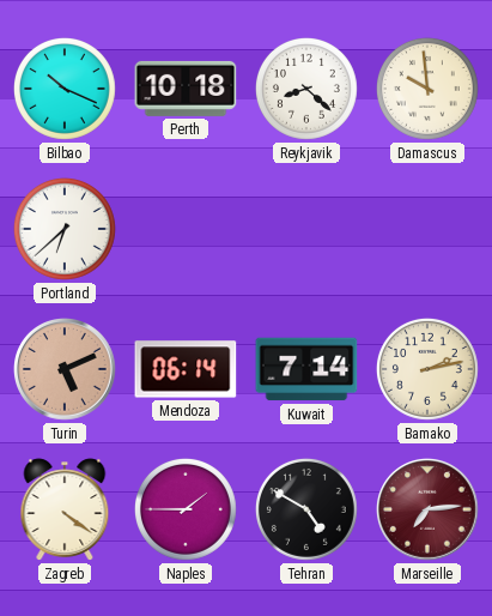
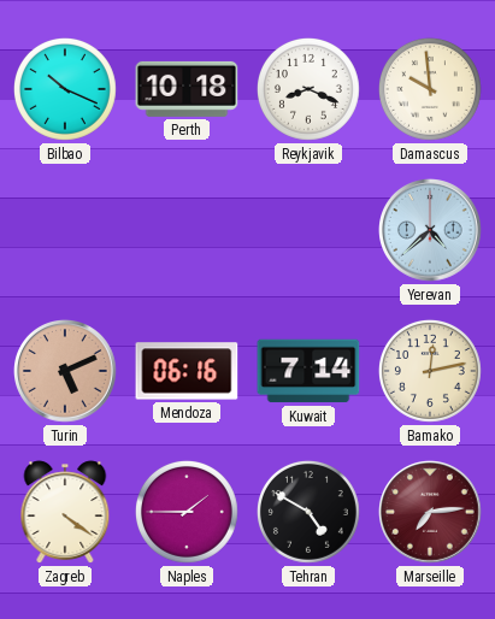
Reykjavik: 8:22 -> 8:19 (308, 89)
Portland: 6:38 -> none (65, 229)
Yerevan: none -> 4:38 (431, 231)
Mendoza: 06:14 -> 06:16 (187, 371)
Bamako: 2:13 -> 12:13 (430, 371)
